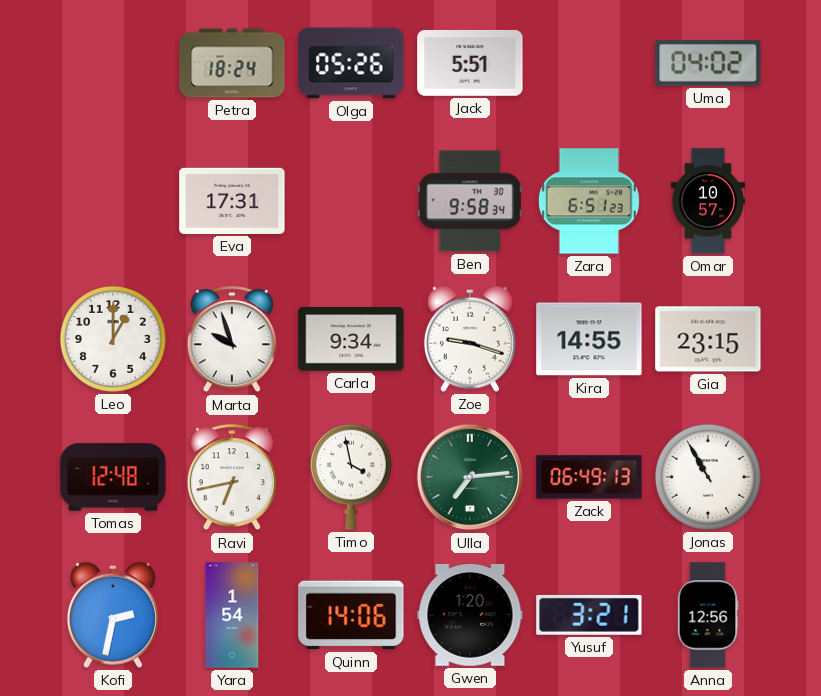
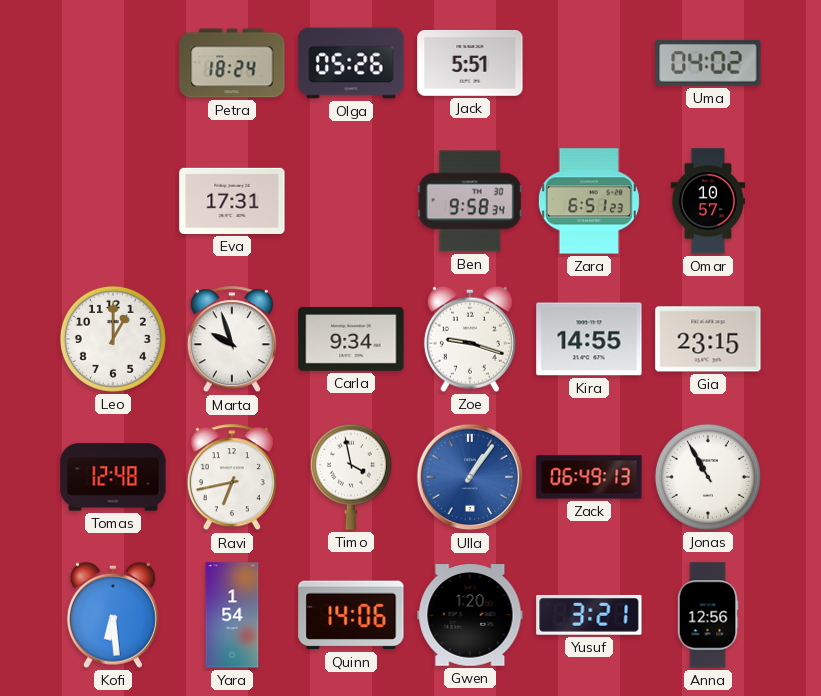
Ulla: 7:14 -> 1:06 (470, 477)
Ulla dial: green -> blue (470, 477)
Kofi: 2:32 -> 6:29 (113, 615)
